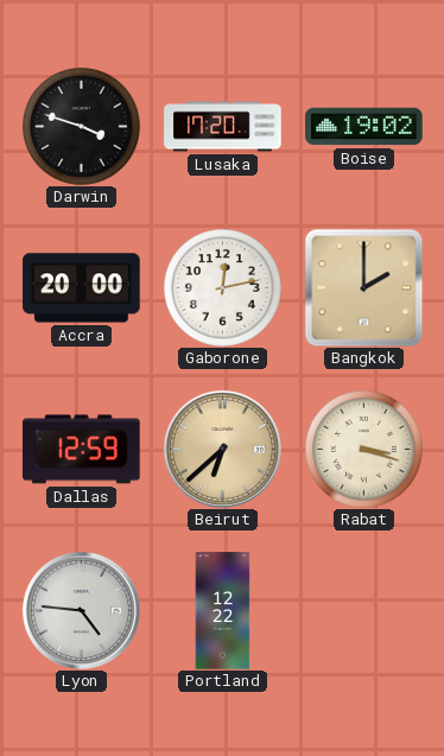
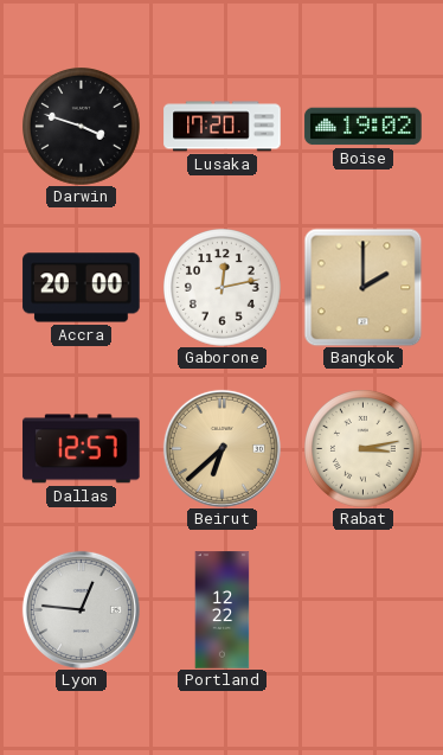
Dallas: 12:59 -> 12:57 (82, 449)
Rabat: 3:18 -> 3:13 (364, 449)
Lyon: 4:46 -> 12:46 (81, 609)
